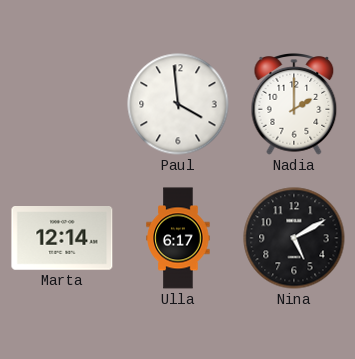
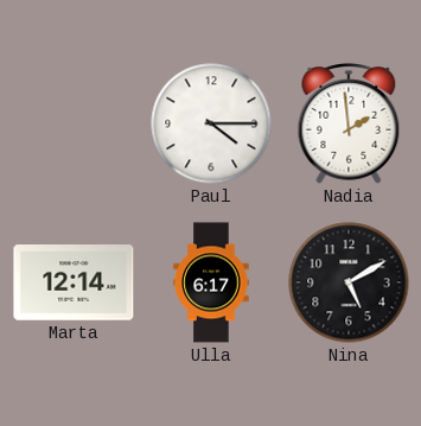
Paul: 3:59 -> 4:15 (211, 123)
Nadia: 2:00 -> 1:59 (349, 123)
